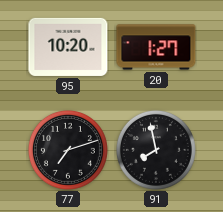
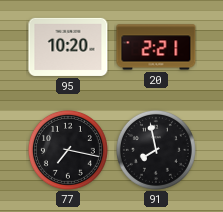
20: 1:27 -> 2:21 (156, 47)
77: 7:12 -> 7:17 (68, 150)
